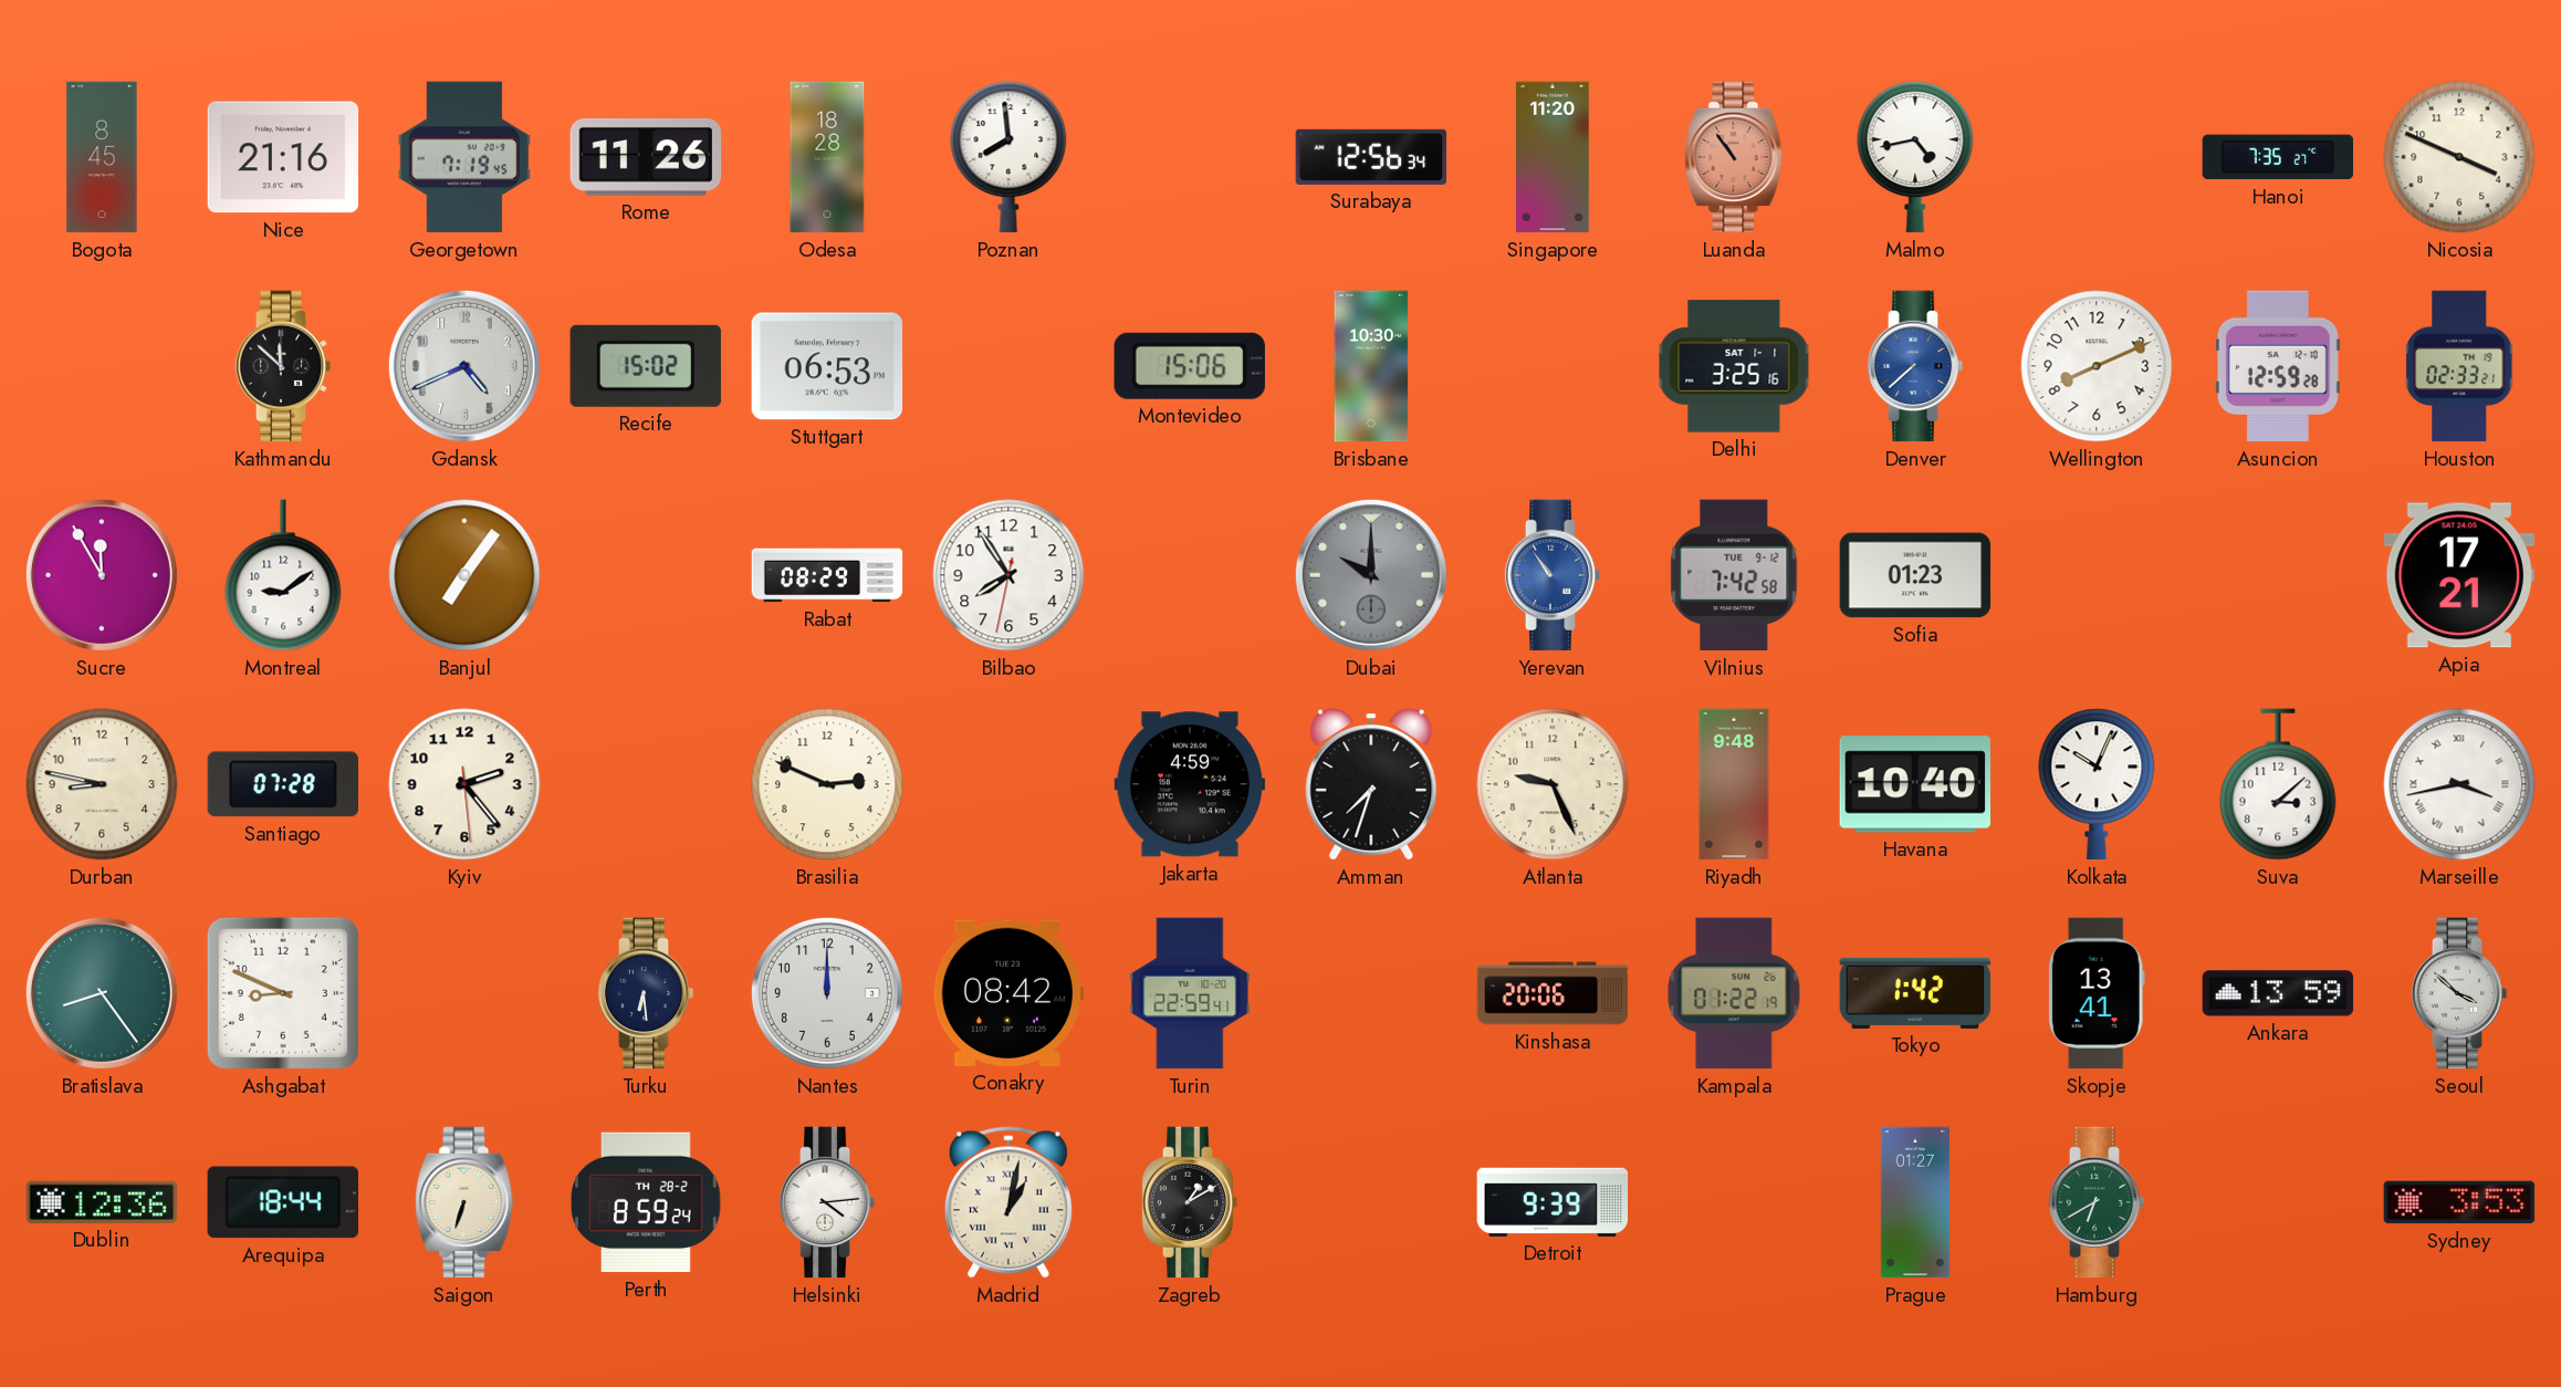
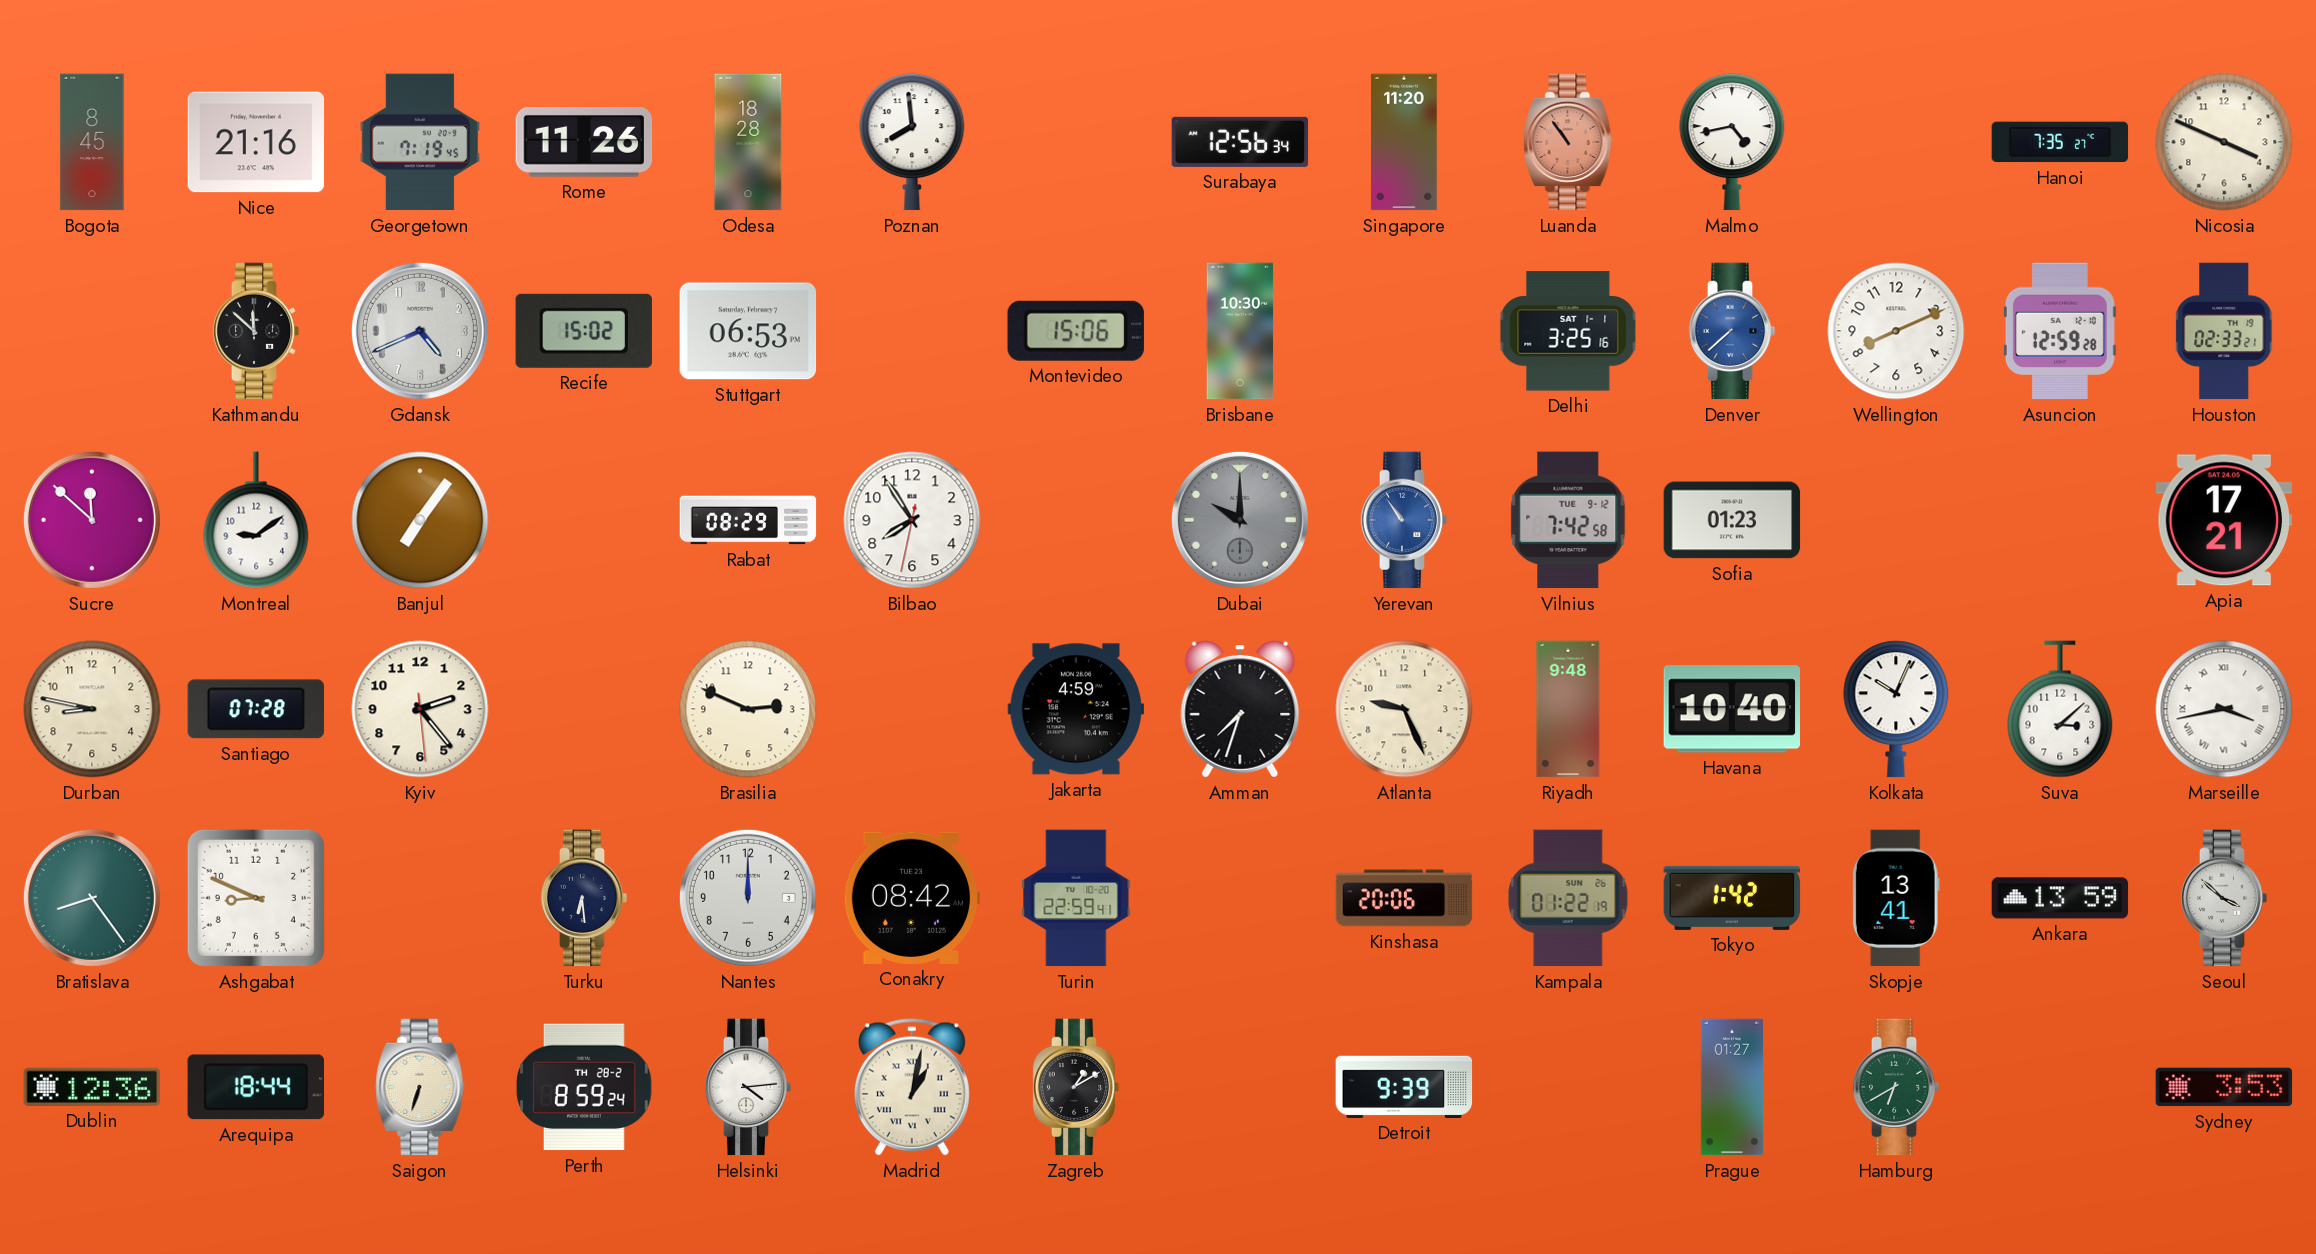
Sucre: 11:55 -> 11:52 (92, 520)
